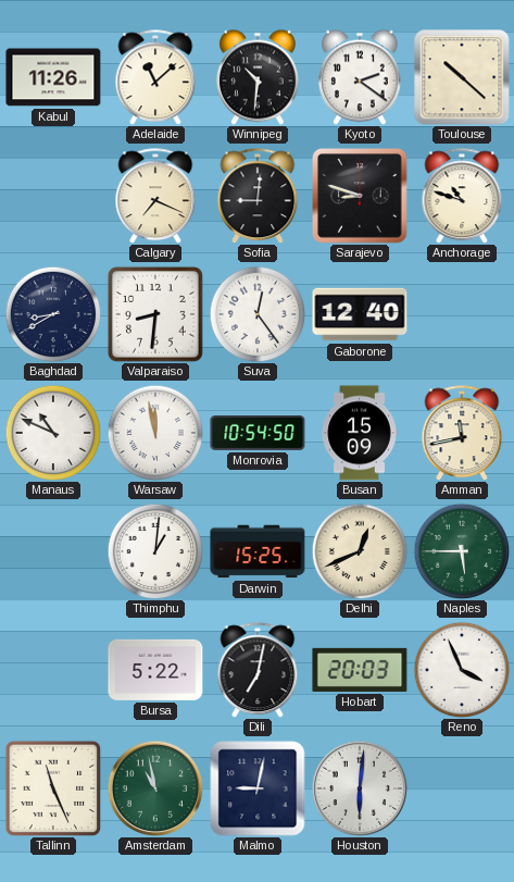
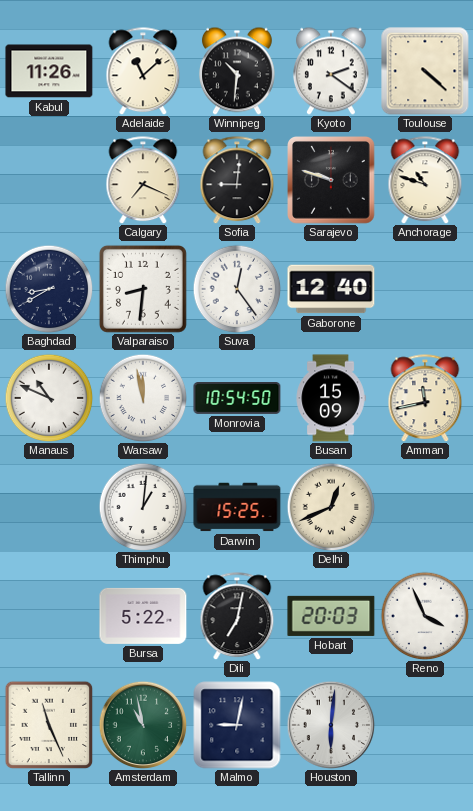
Toulouse: 10:22 -> 4:22 (425, 71)
Sarajevo: 8:48 -> 9:48 (332, 181)
Naples: 5:45 -> none (462, 551)
